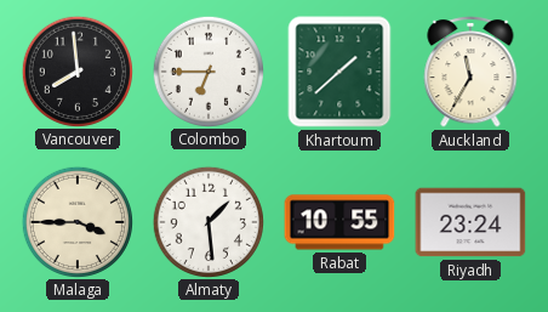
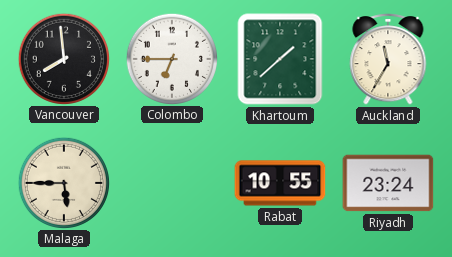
Malaga: 3:45 -> 5:45 (63, 182)
Almaty: 1:29 -> none (207, 221)
